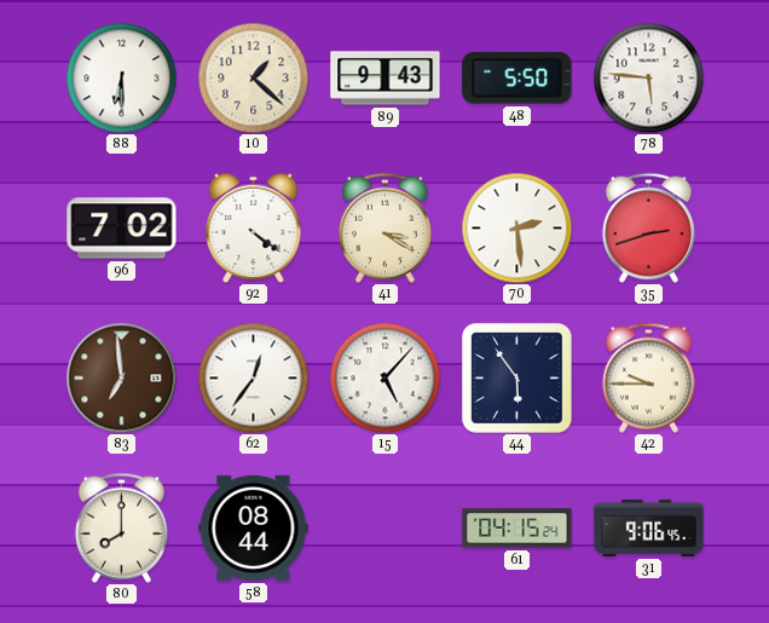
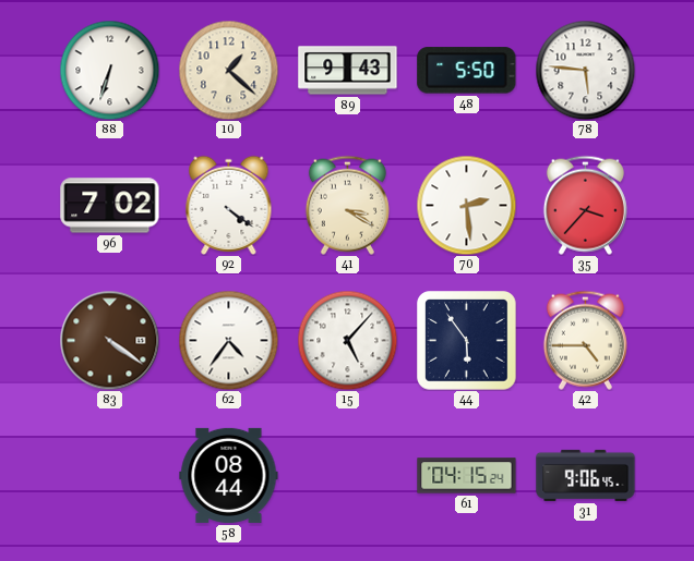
88: 6:30 -> 6:33 (109, 70)
35: 2:42 -> 3:37 (585, 205)
83: 6:59 -> 4:21 (109, 340)
62: 12:36 -> 4:36 (228, 340)
42: 9:45 -> 4:45 (585, 340)
80: 8:00 -> none (121, 527)
